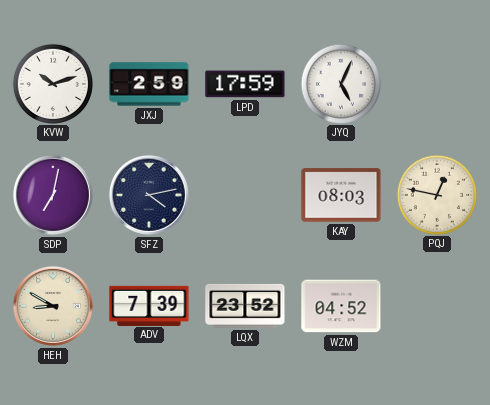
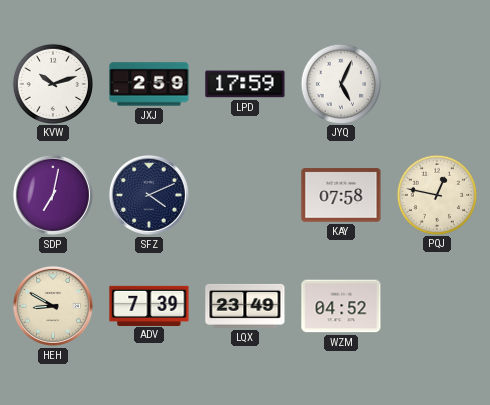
SFZ: 4:13 -> 4:11 (149, 195)
KAY: 08:03 -> 07:58 (341, 195)
LQX: 23:52 -> 23:49 (245, 306)
